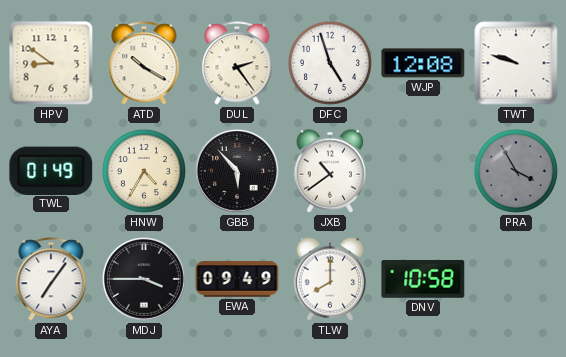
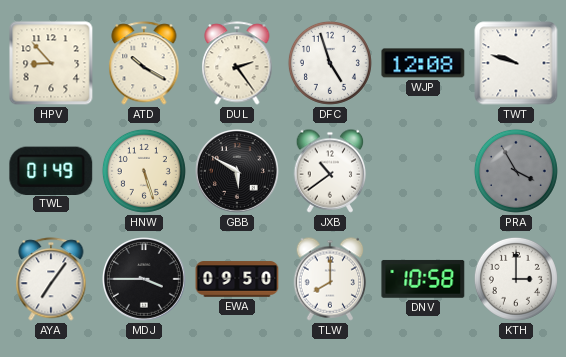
HPV: 8:51 -> 8:53 (51, 63)
HNW: 4:35 -> 5:27 (144, 171)
GBB: 5:53 -> 5:50 (238, 172)
EWA: 09:49 -> 09:50 (237, 279)
KTH: none -> 3:00 (516, 279)
